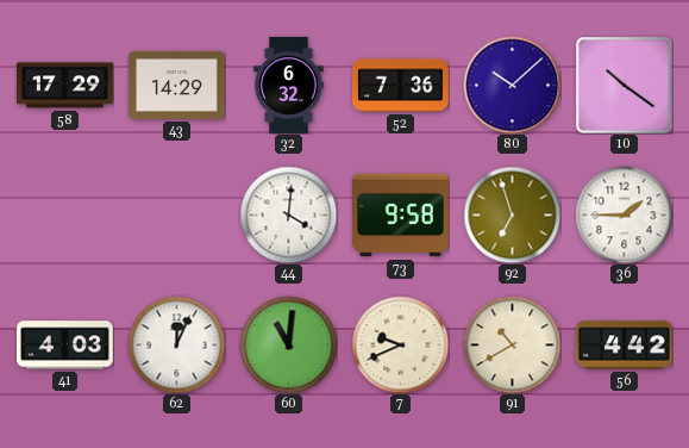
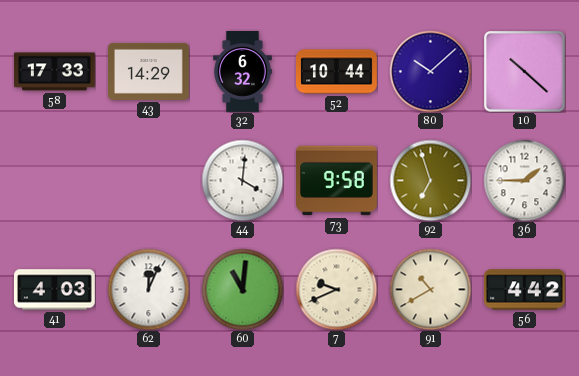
58: 17:29 -> 17:33 (55, 72)
52: 7:36 -> 10:44 (337, 72)
10: 10:21 -> 10:22 (524, 71)
